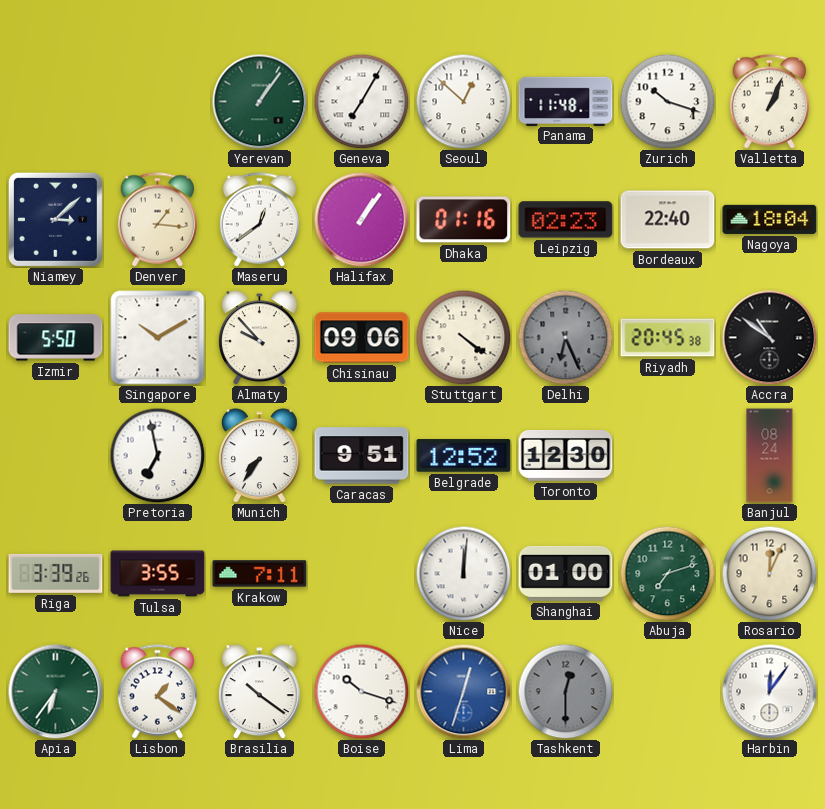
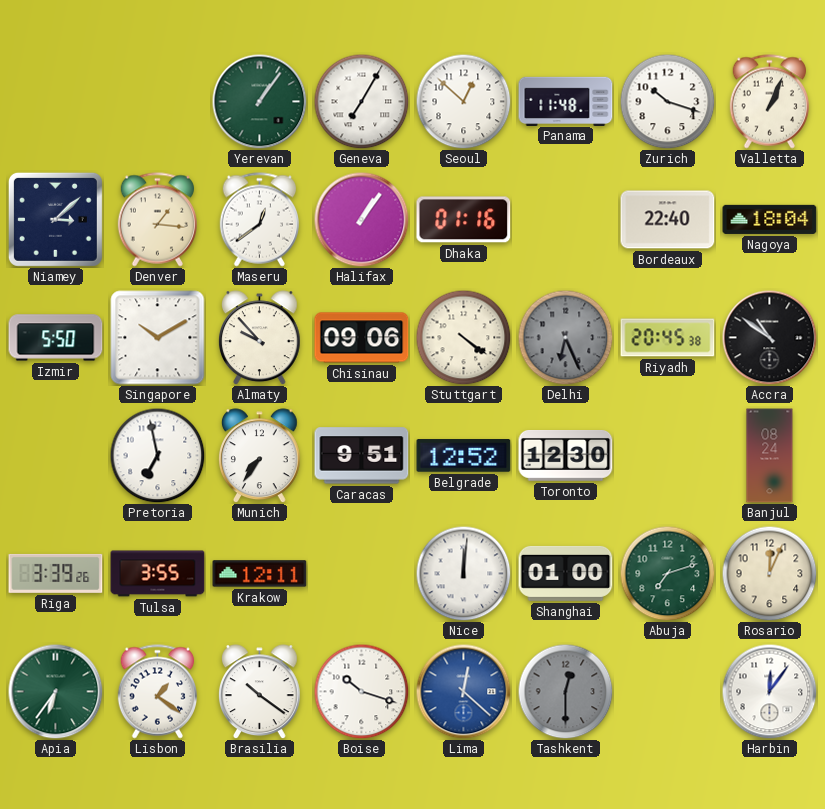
Leipzig: 02:23 -> none (566, 220)
Krakow: 7:11 -> 12:11 (260, 574)
Lima: 12:33 -> 12:22 (463, 691)
